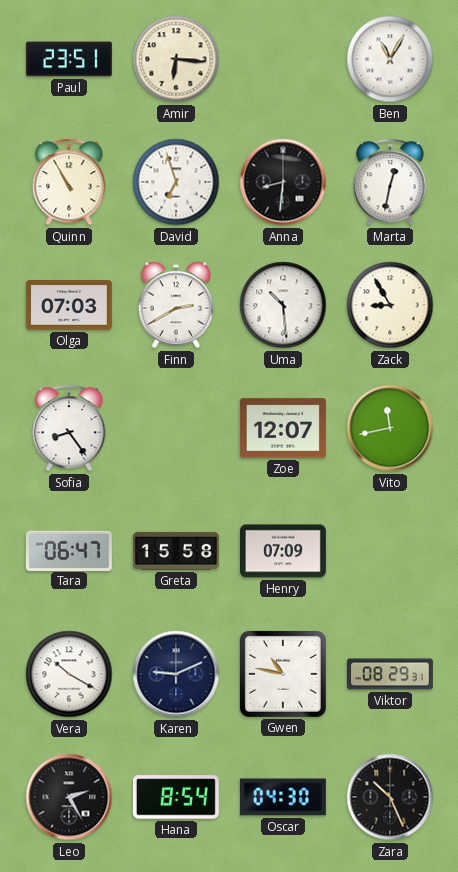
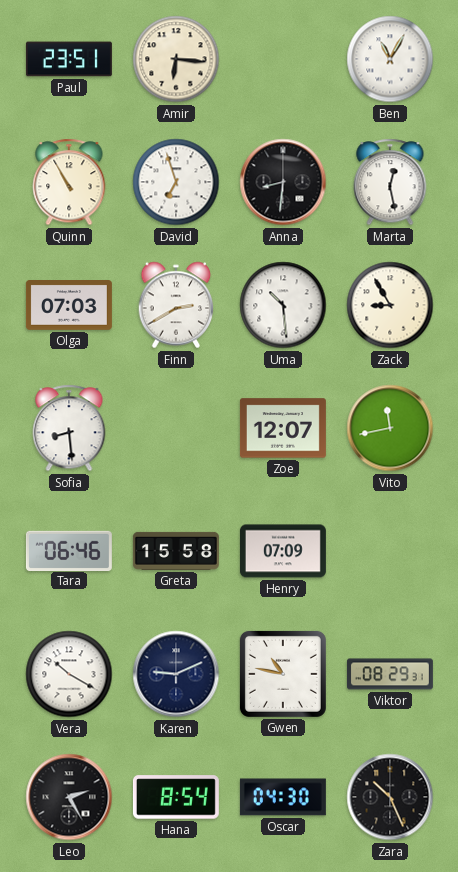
Marta: 12:32 -> 12:28 (390, 182)
Sofia: 8:24 -> 8:29 (69, 428)
Tara: 06:47 -> 06:46 (69, 550)
